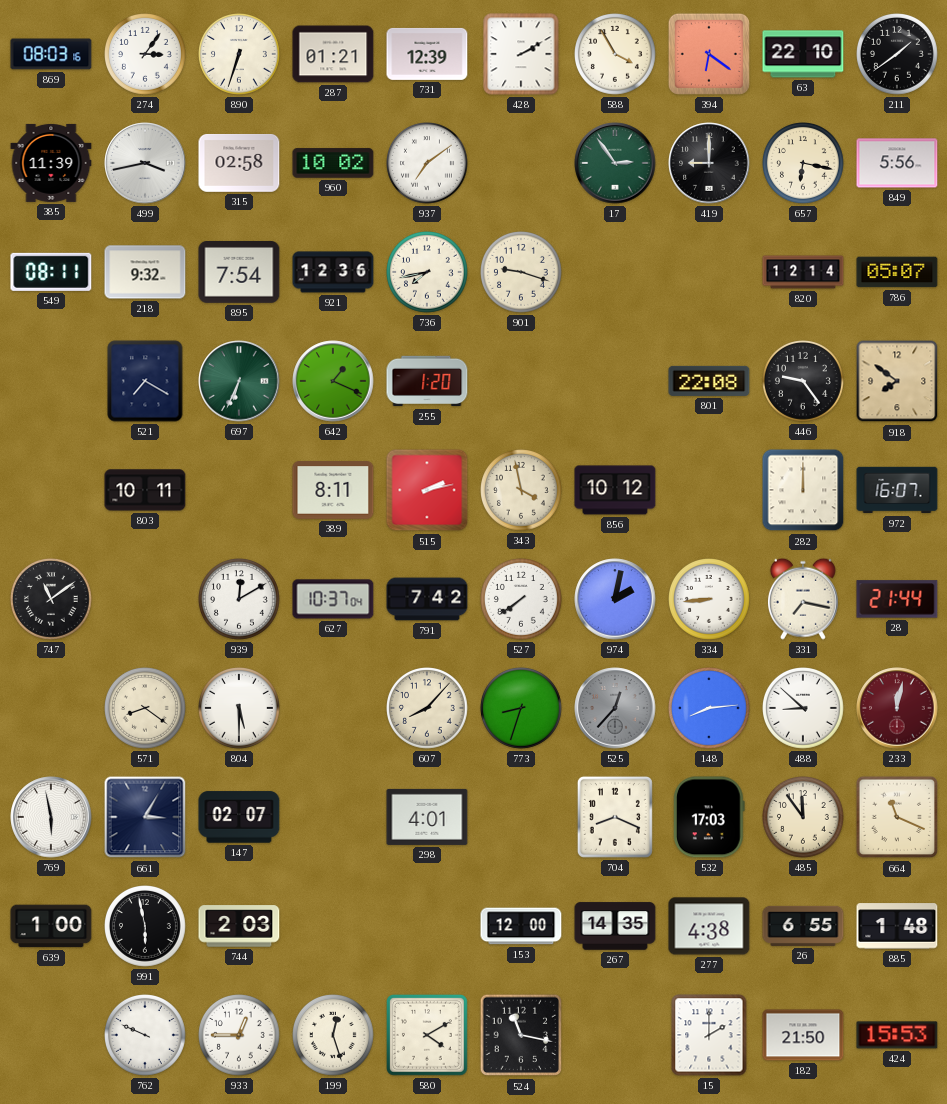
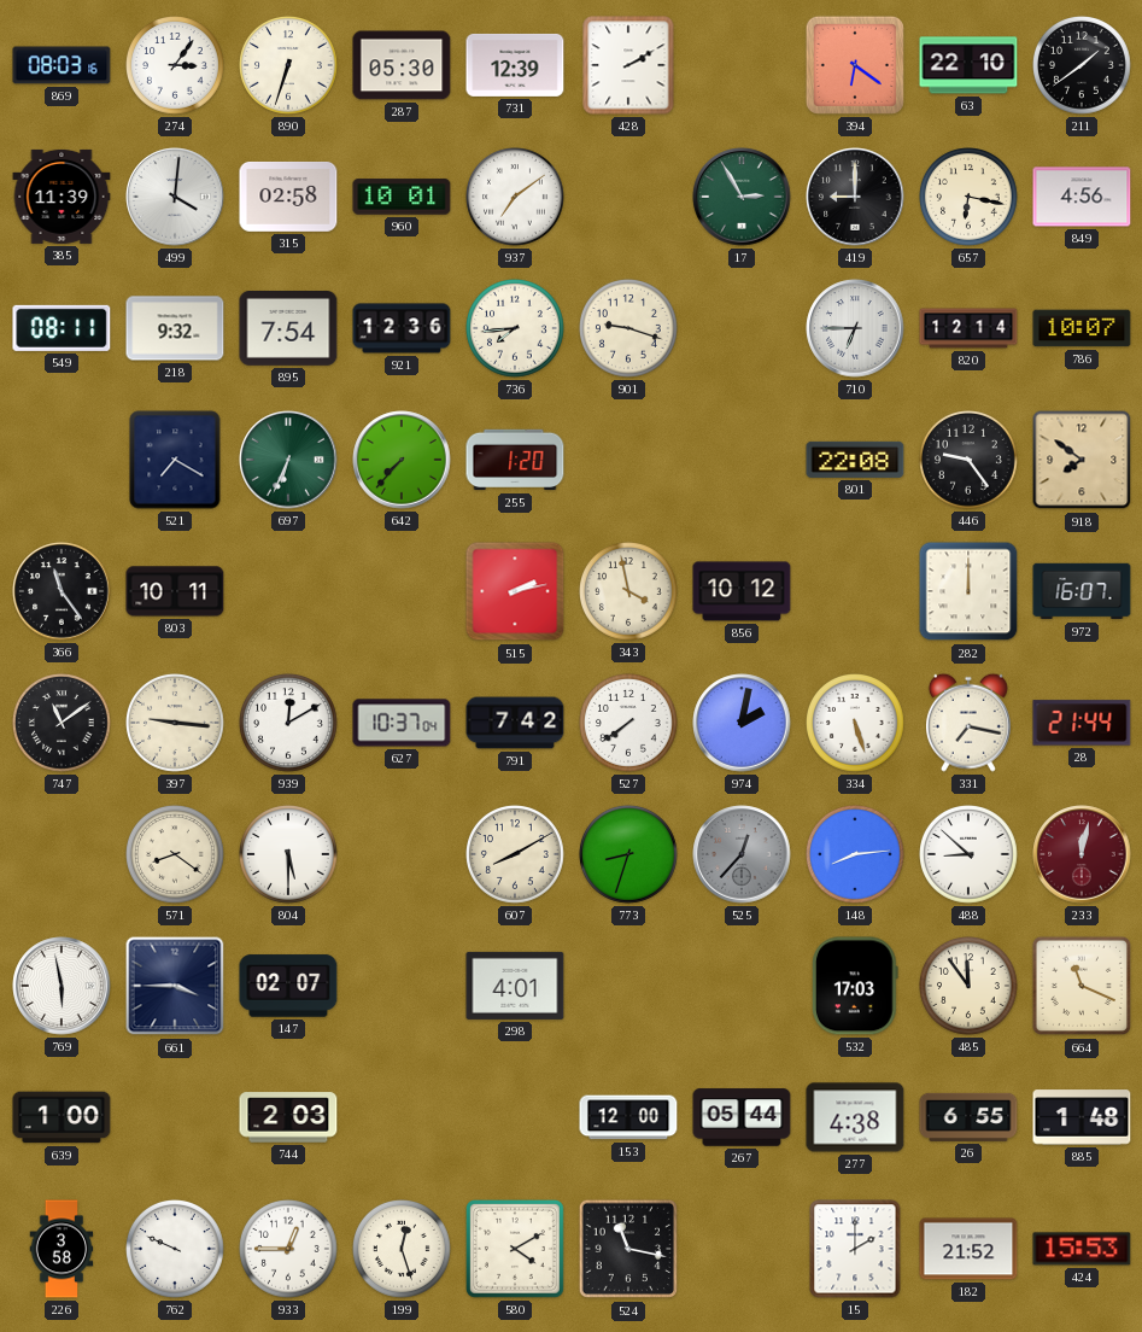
287: 01:21 -> 05:30 (402, 65)
588: 3:55 -> none (616, 55)
499: 3:43 -> 4:01 (175, 197)
960: 10:02 -> 10:01 (402, 197)
17: 2:54 -> 2:55 (742, 197)
849: 5:56 -> 4:56 (1082, 197)
736: 7:43 -> 7:44 (516, 329)
710: none -> 6:45 (855, 328)
786: 05:07 -> 10:07 (1082, 328)
642: 1:19 -> 7:37 (402, 460)
366: none -> 11:24 (62, 591)
389: 8:11 -> none (333, 490)
397: none -> 9:16 (176, 724)
334: 8:44 -> 5:27 (856, 724)
607: 8:07 -> 8:10 (516, 855)
661: 3:05 -> 3:45 (175, 986)
704: 8:19 -> none (615, 817)
991: 5:58 -> none (146, 927)
267: 14:35 -> 05:44 (742, 1117)
226: none -> 3:58 (62, 1249)
182: 21:50 -> 21:52 (968, 1249)
